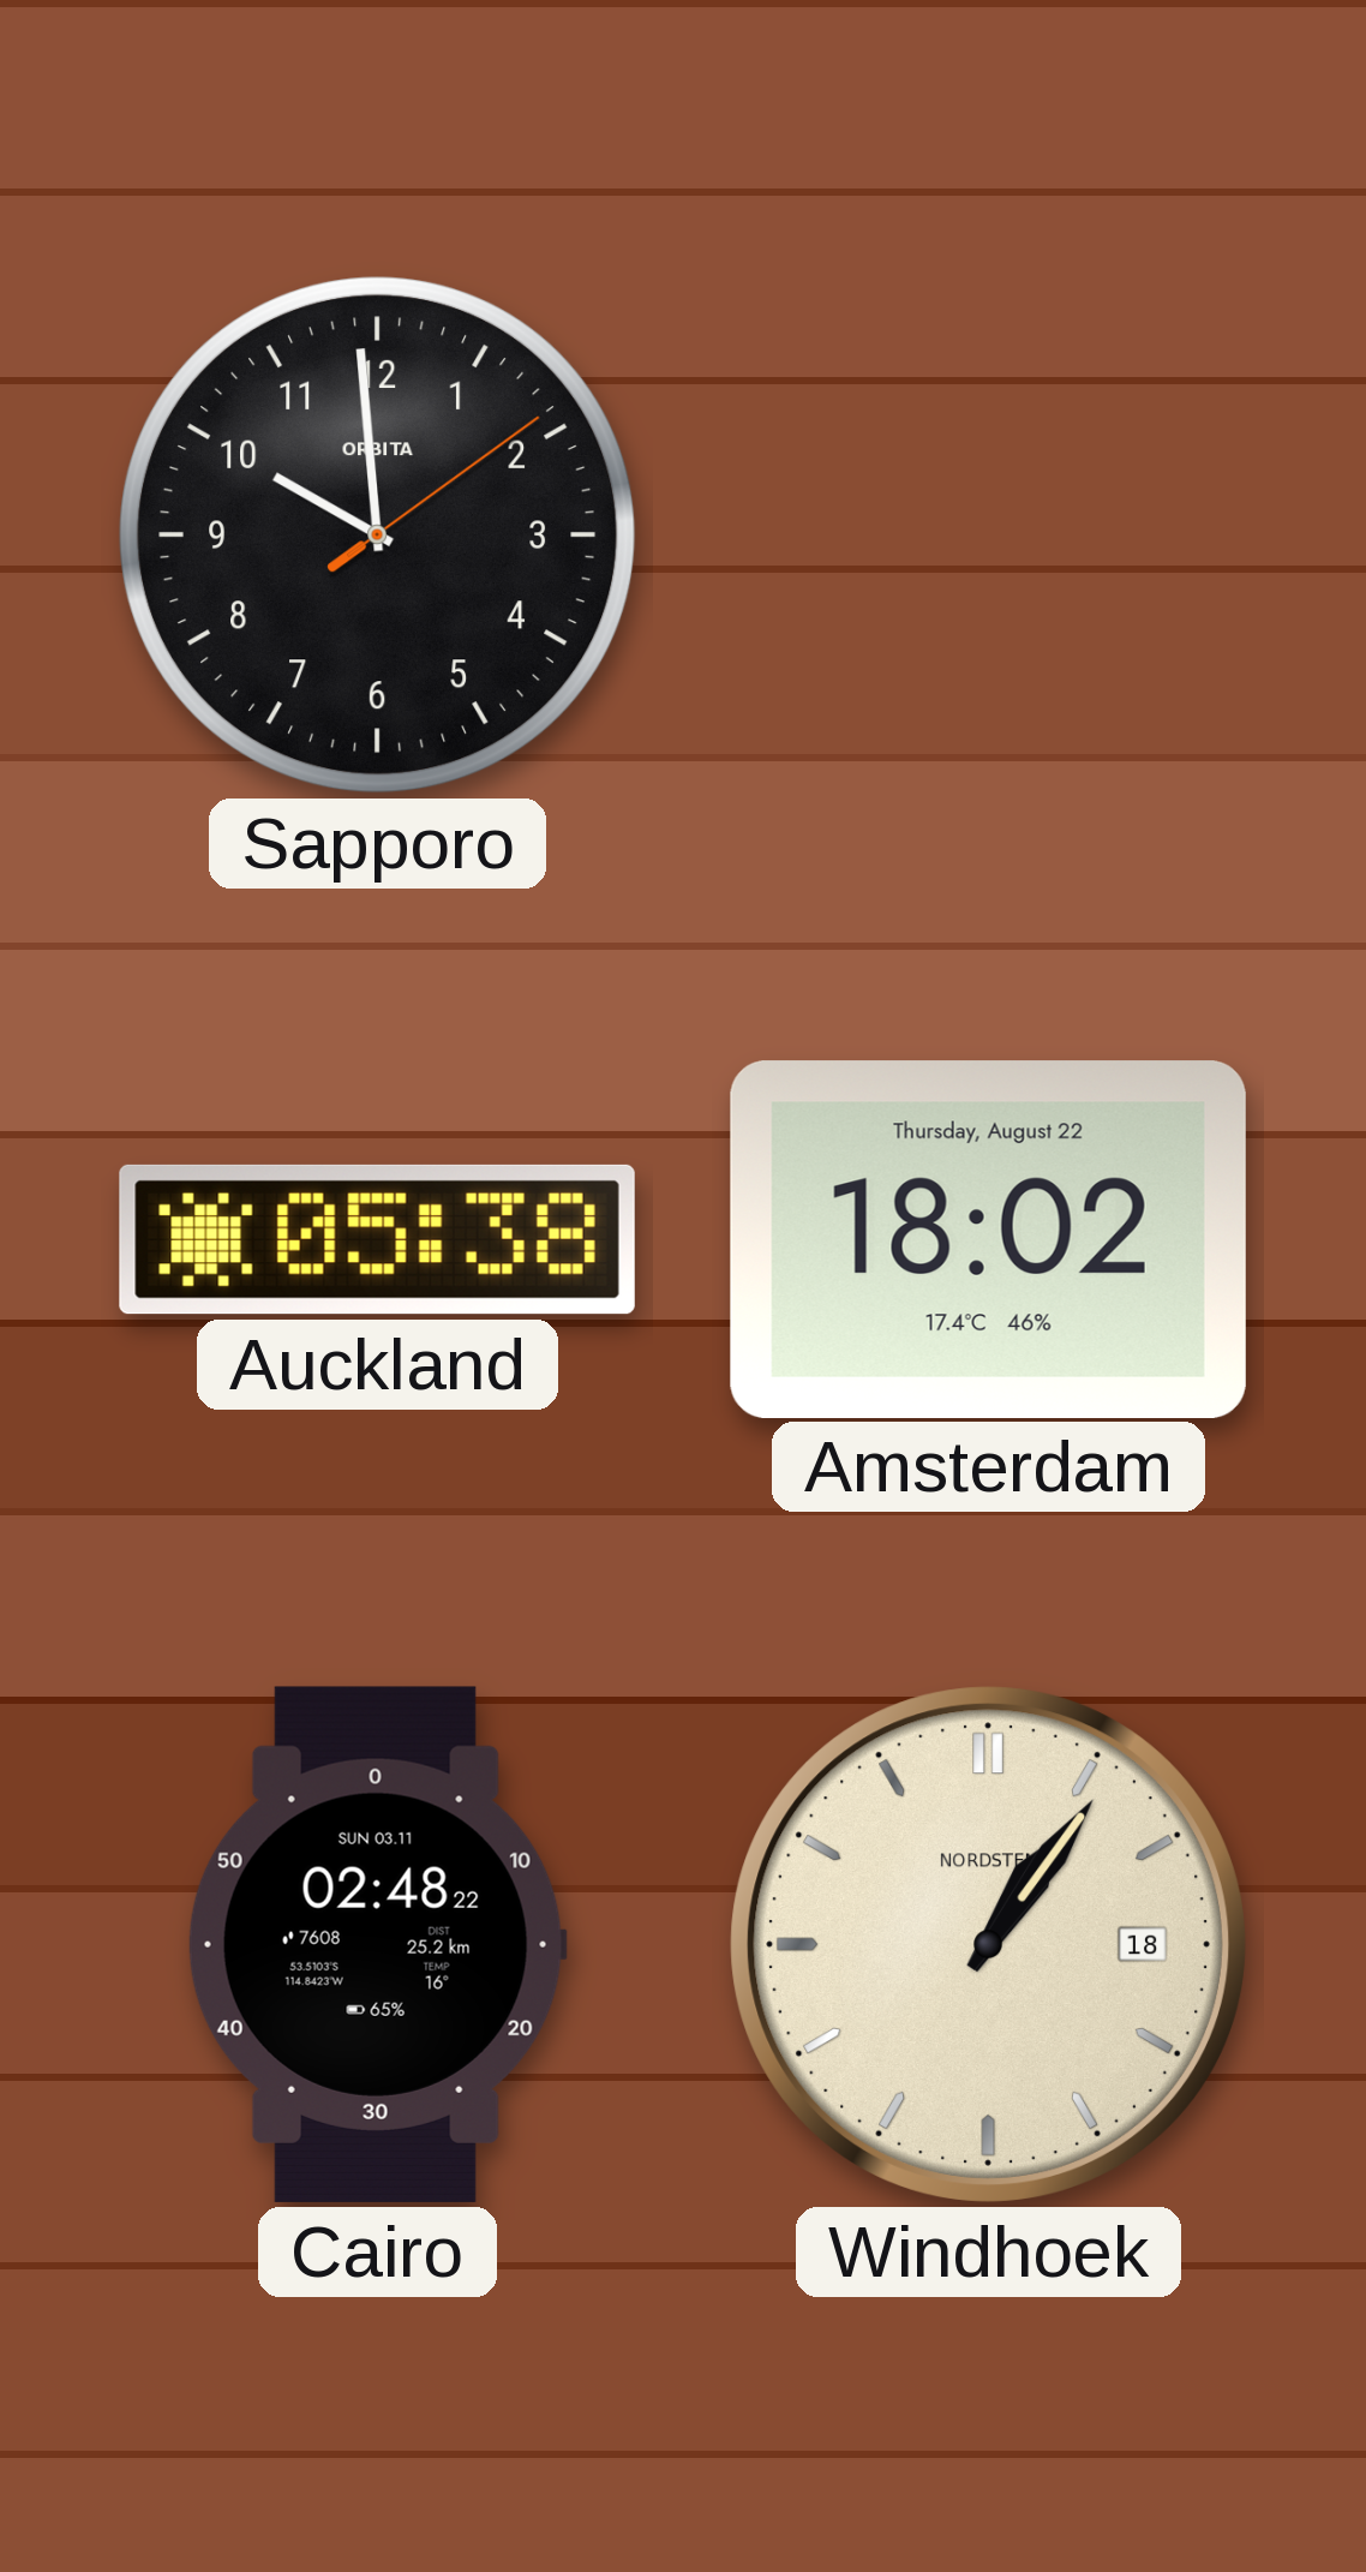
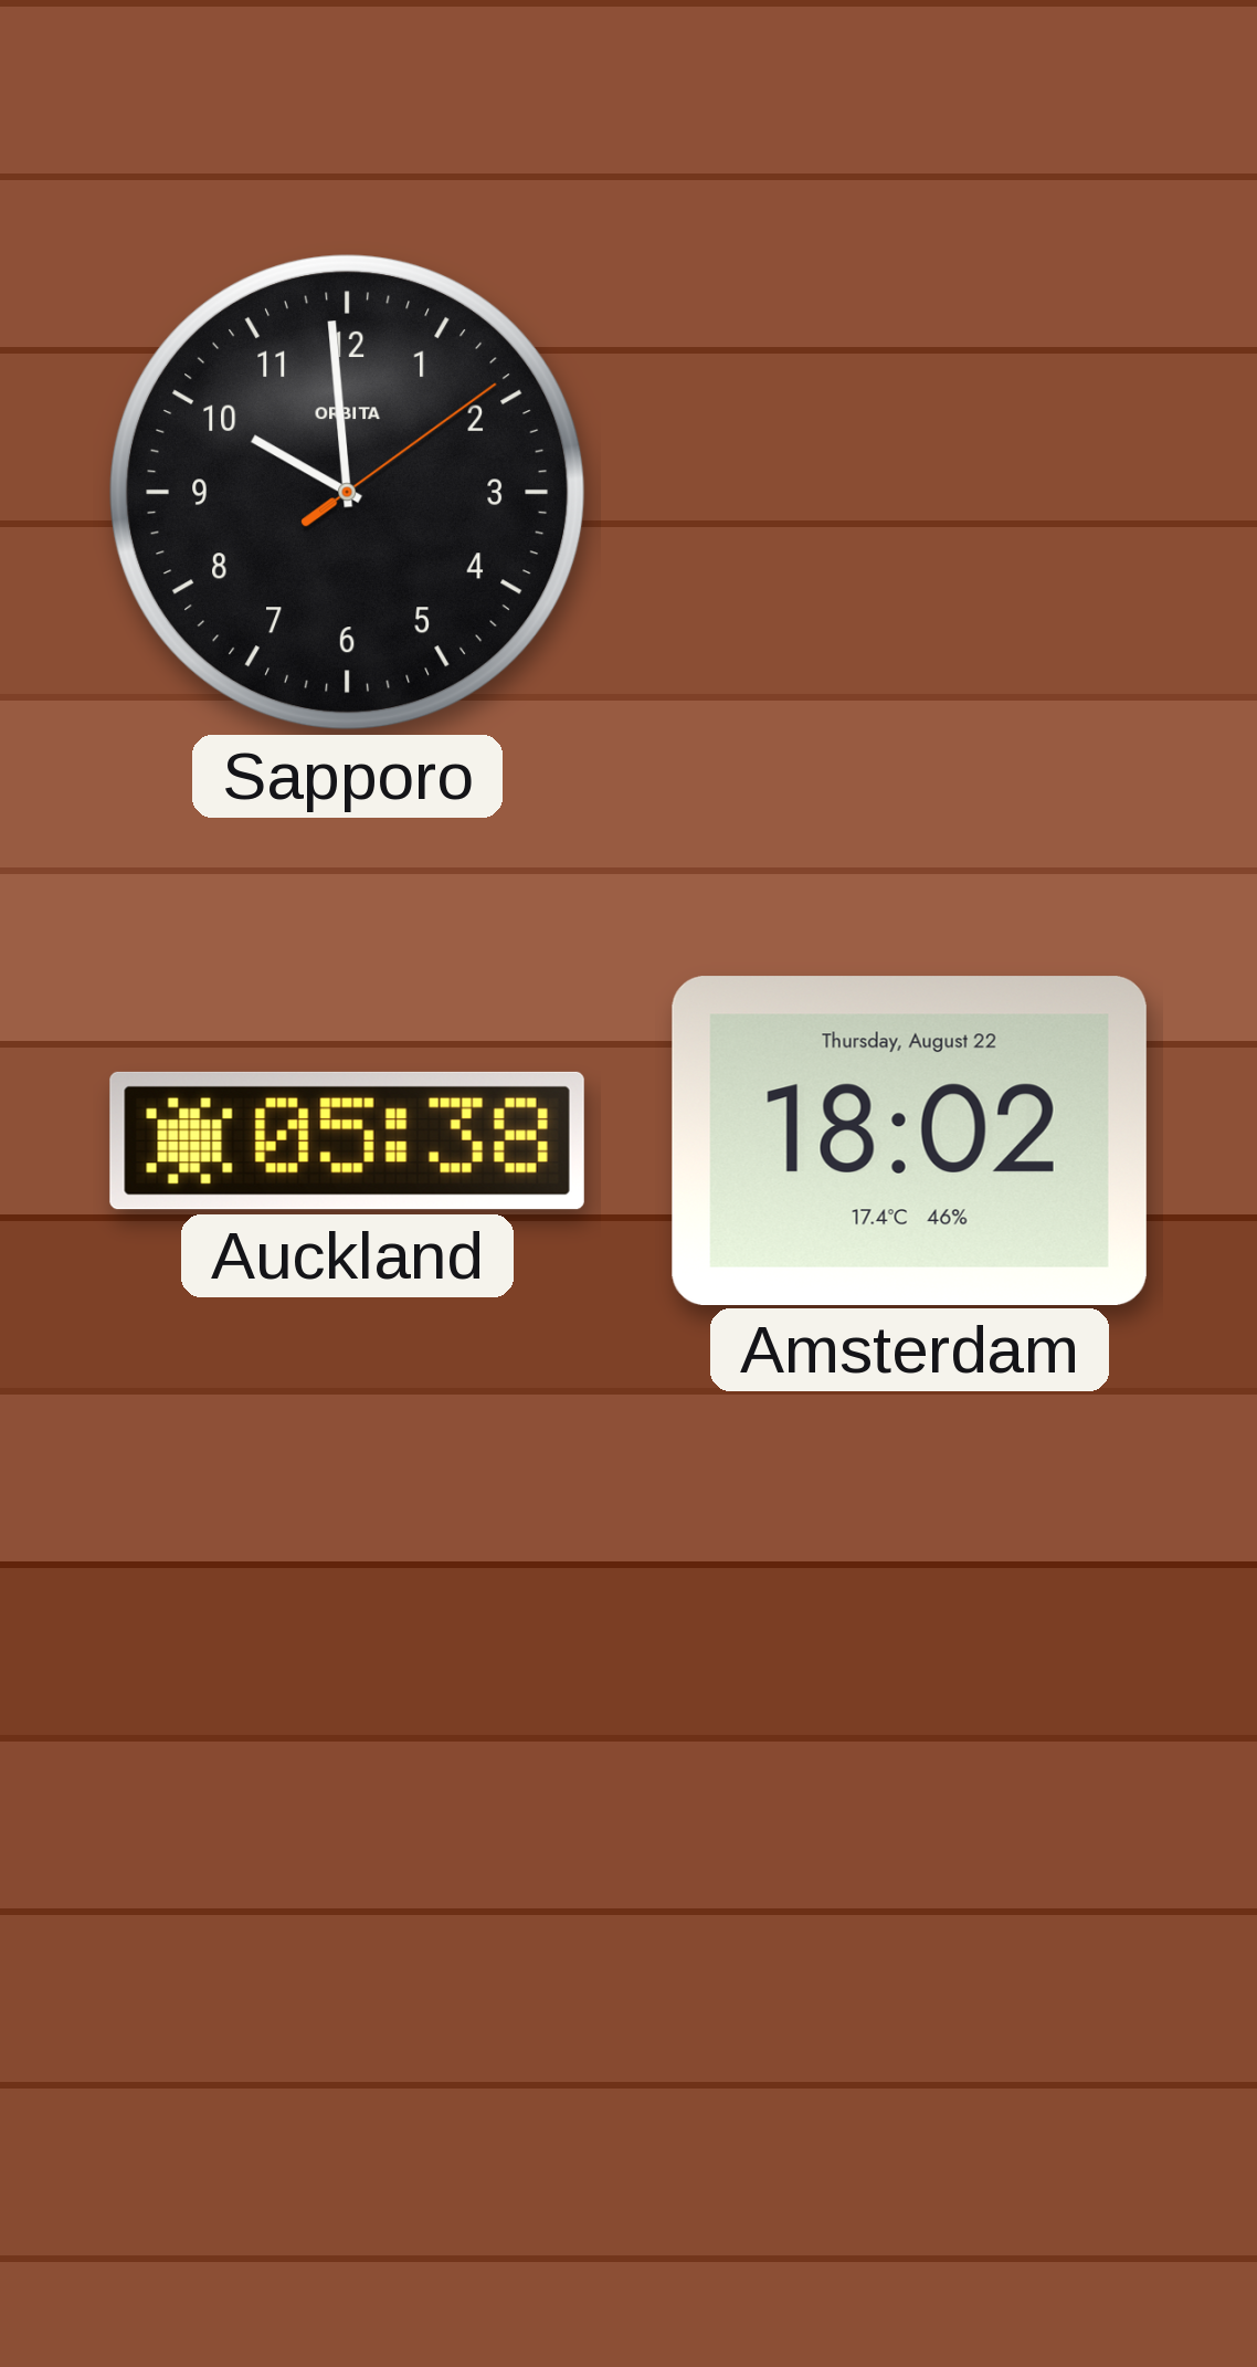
Cairo: 02:48 -> none (377, 1944)
Windhoek: 1:06 -> none (988, 1944)
